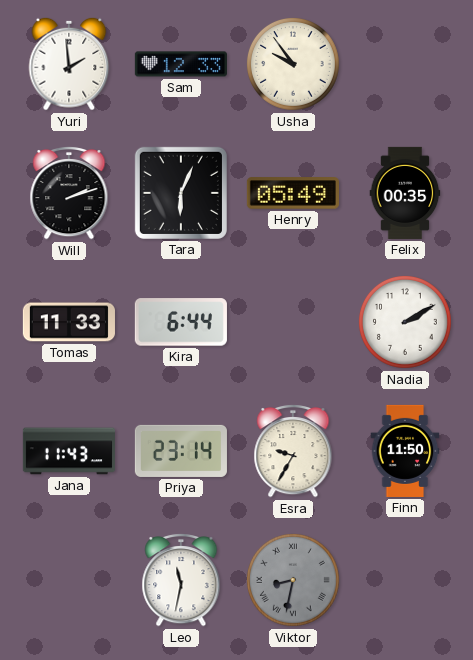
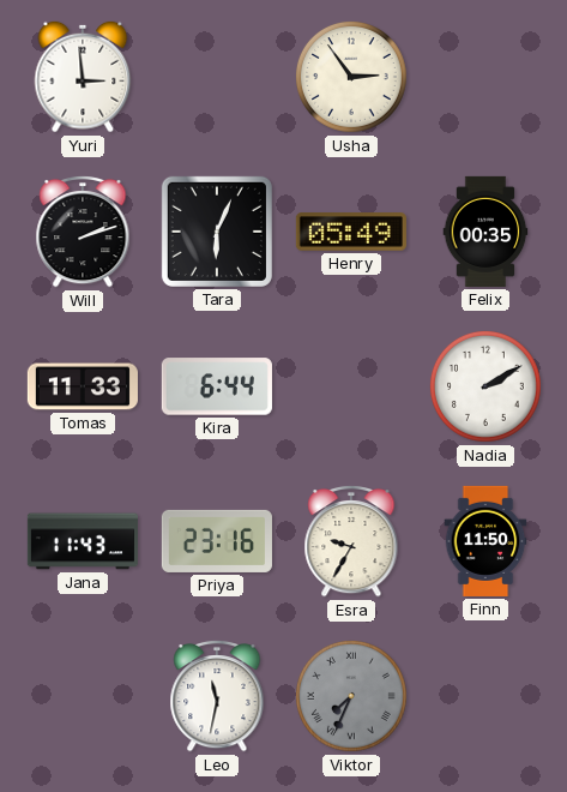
Yuri: 1:59 -> 2:59 (83, 77)
Sam: 12:33 -> none (181, 64)
Usha: 9:54 -> 2:54 (352, 78)
Priya: 23:14 -> 23:16 (217, 541)
Viktor: 8:32 -> 7:34 (352, 697)
